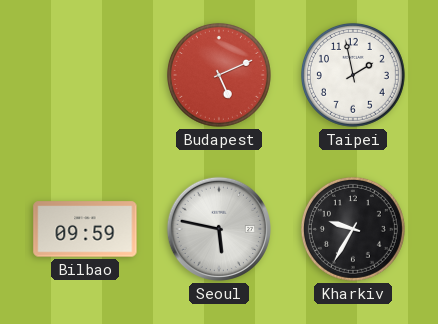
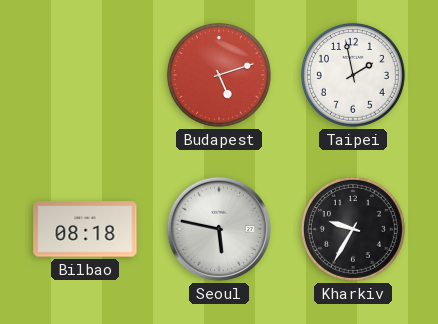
Budapest: 5:11 -> 5:12 (219, 75)
Bilbao: 09:59 -> 08:18 (85, 229)
